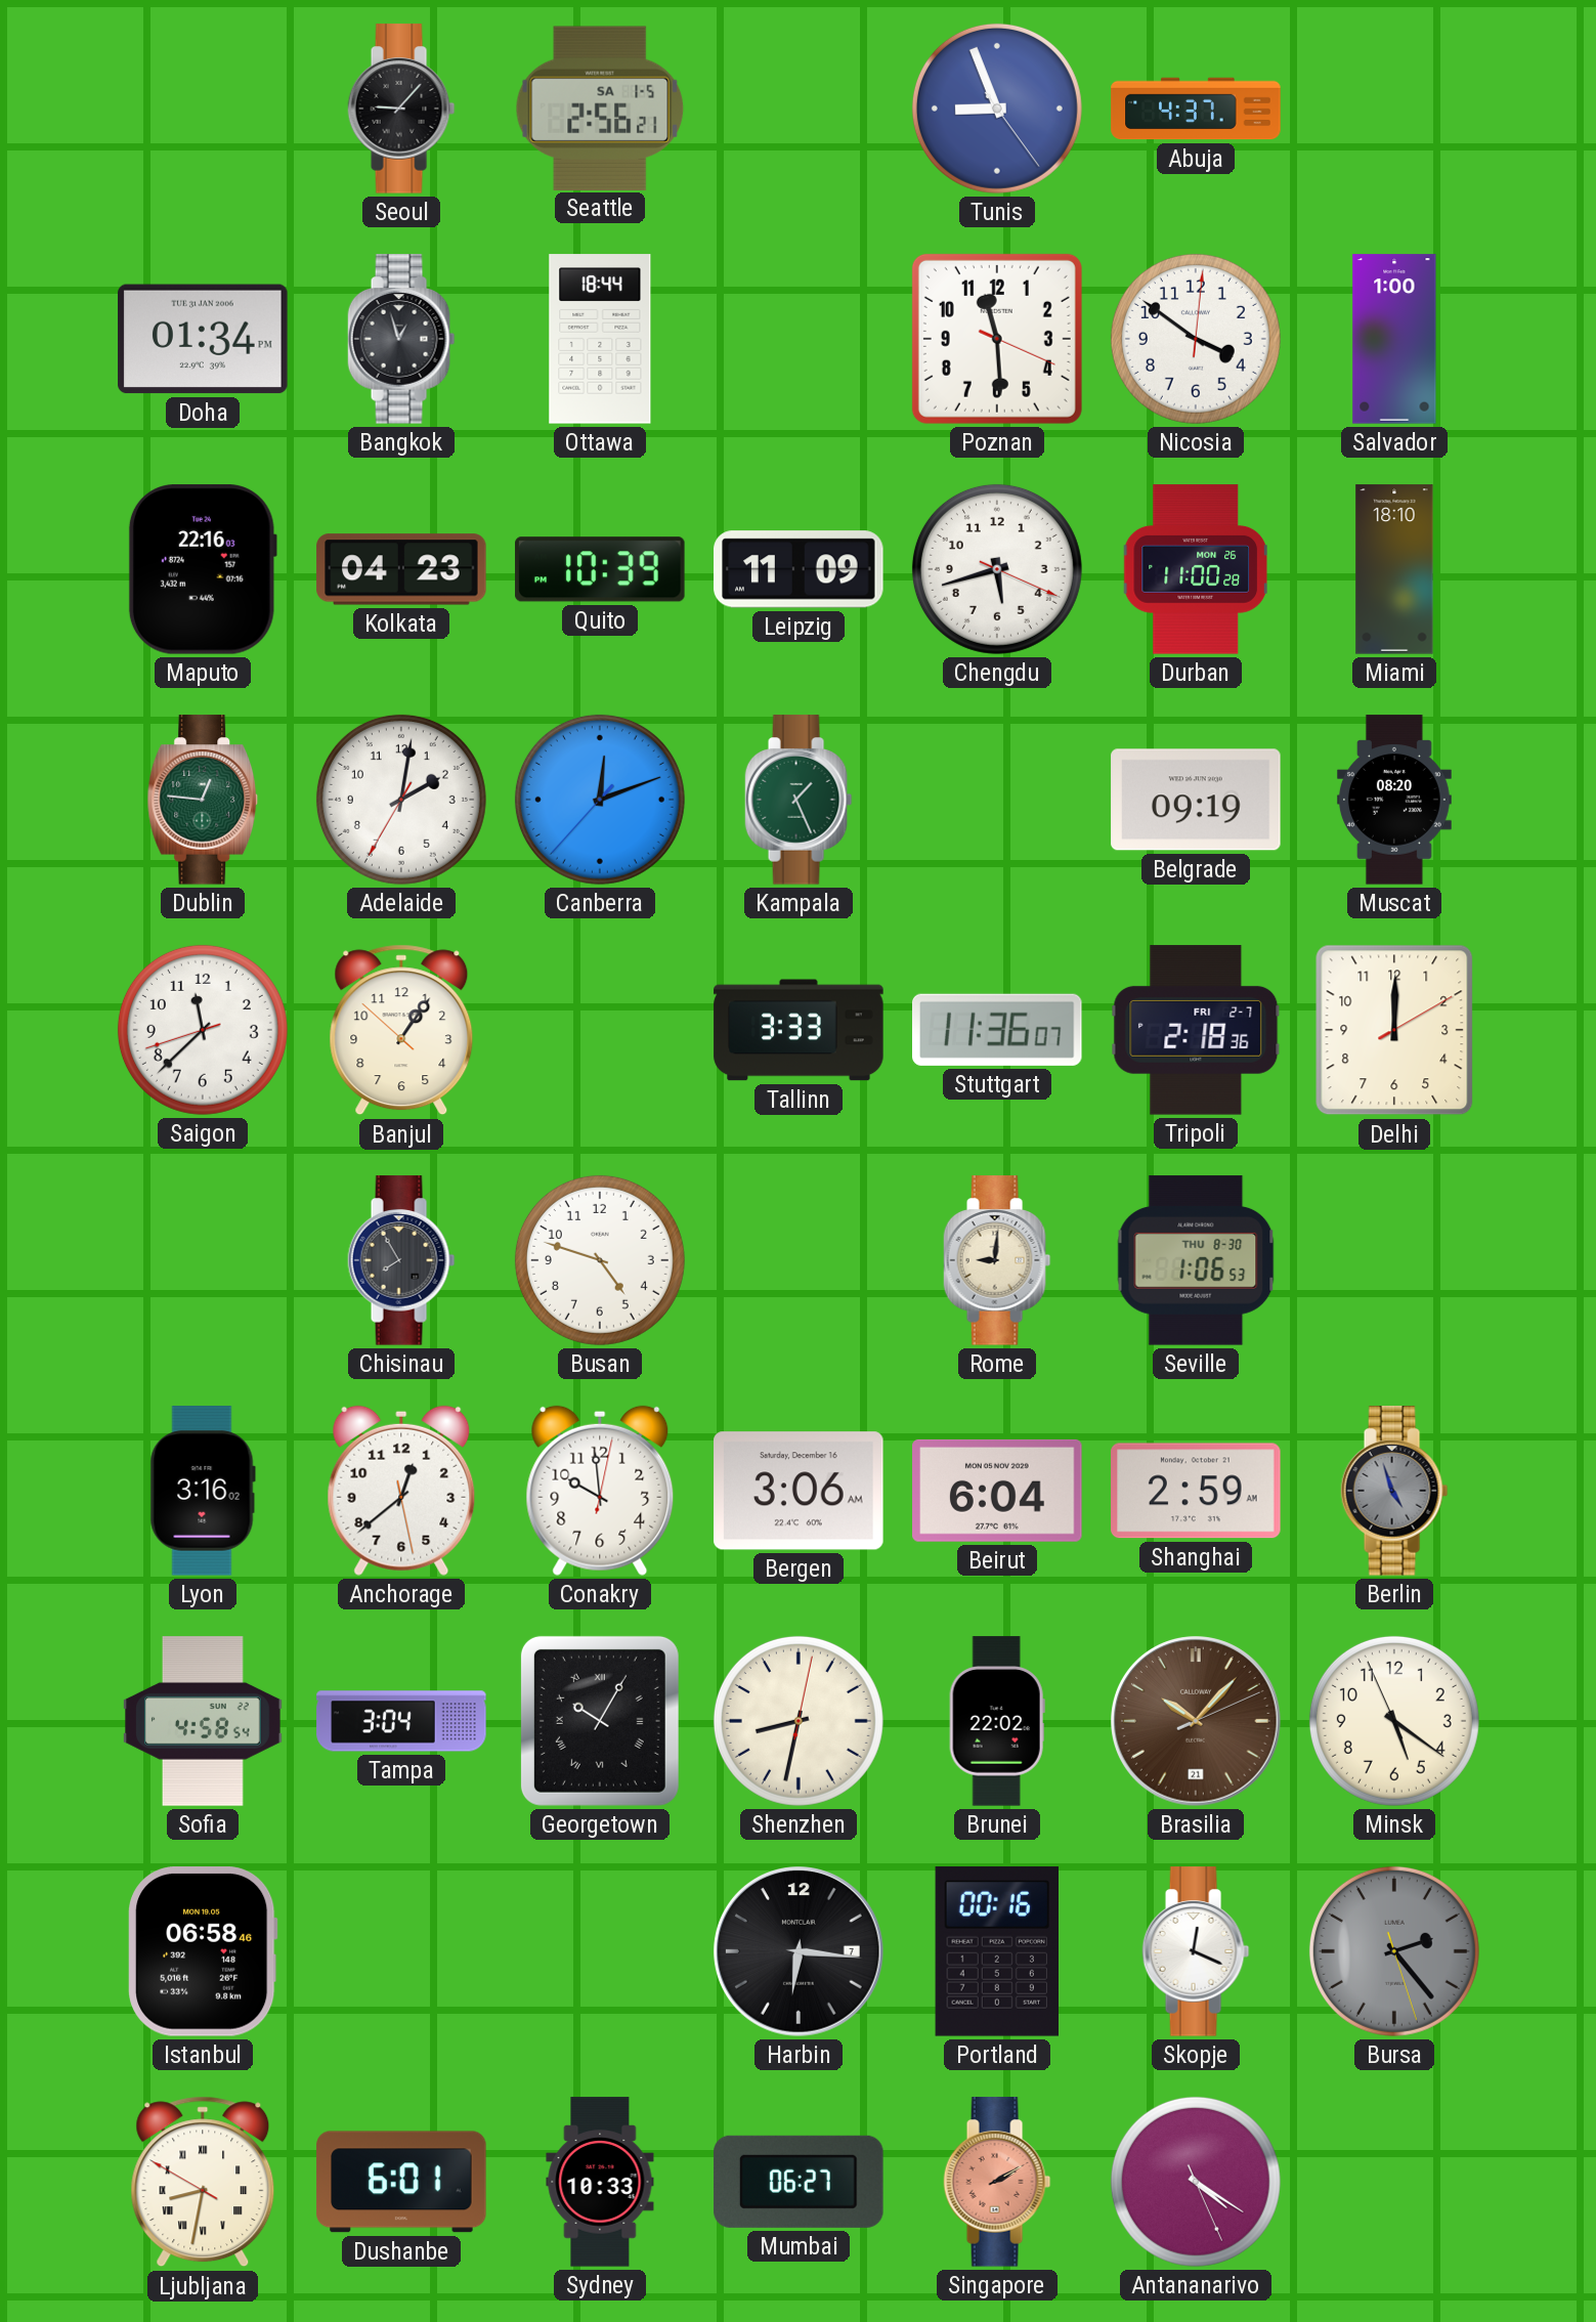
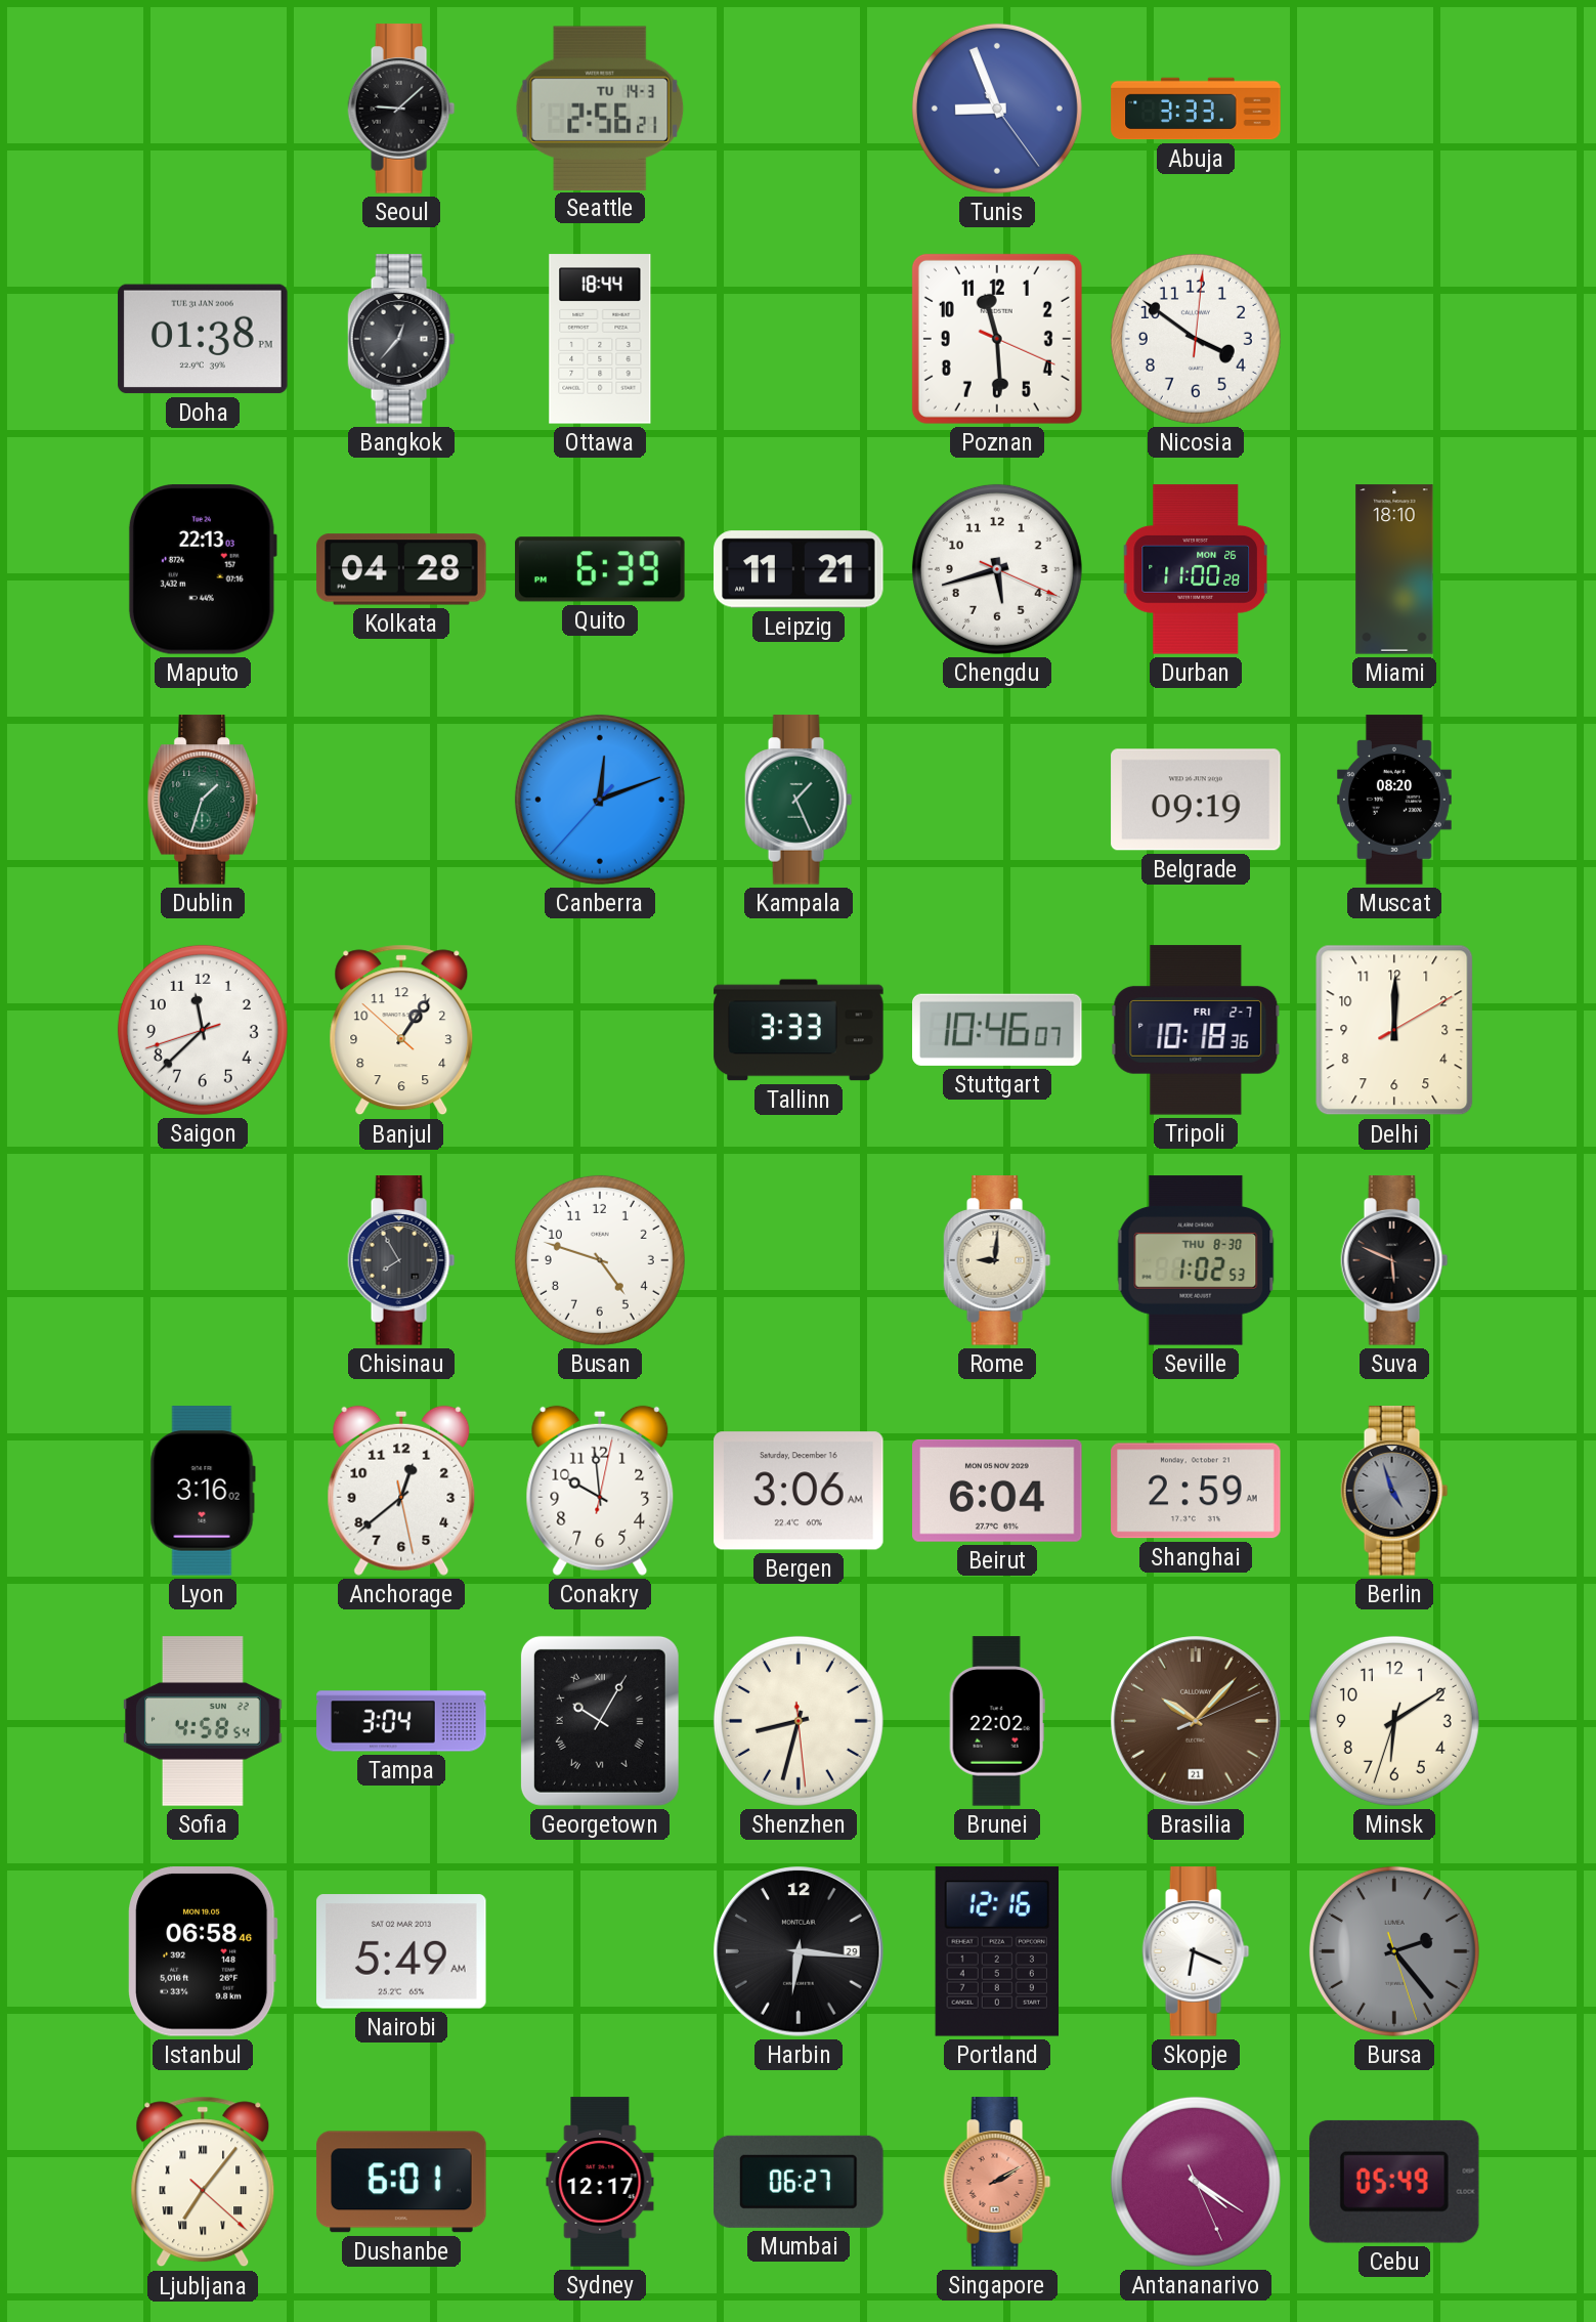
Seoul: 9:07 -> 9:08 (401, 109)
Seattle date: SA 1-5 -> TU 14-3 (600, 107)
Abuja: 4:37 -> 3:33 (1196, 109)
Doha: 01:34 -> 01:38 (203, 339)
Bangkok: 12:57 -> 12:37 (401, 339)
Salvador: 1:00 -> none (1394, 339)
Maputo: 22:16 -> 22:13 (203, 569)
Kolkata: 04:23 -> 04:28 (401, 569)
Quito: 10:39 -> 6:39 (600, 569)
Leipzig: 11:09 -> 11:21 (799, 569)
Dublin: 12:46 -> 1:33 (203, 800)
Adelaide: 2:01 -> none (401, 800)
Stuttgart: 11:36 -> 10:46 (998, 1030)
Tripoli: 2:18 -> 10:18 (1196, 1030)
Seville: 1:06 -> 1:02 (1196, 1260)
Suva: none -> 5:49 (1394, 1260)
Shenzhen: 8:32:02 -> 8:32:29 (799, 1721)
Minsk: 5:20 -> 6:09 (1394, 1721)
Nairobi: none -> 5:49 (401, 1951)
Harbin date: 7 -> 29 (799, 1951)
Portland: 00:16 -> 12:16 (996, 1951)
Skopje: 12:19 -> 6:19 (1196, 1951)
Ljubljana: 8:31 -> 7:06 (203, 2182)
Sydney: 10:33 -> 12:17 (600, 2182)
Cebu: none -> 05:49 (1394, 2182)
